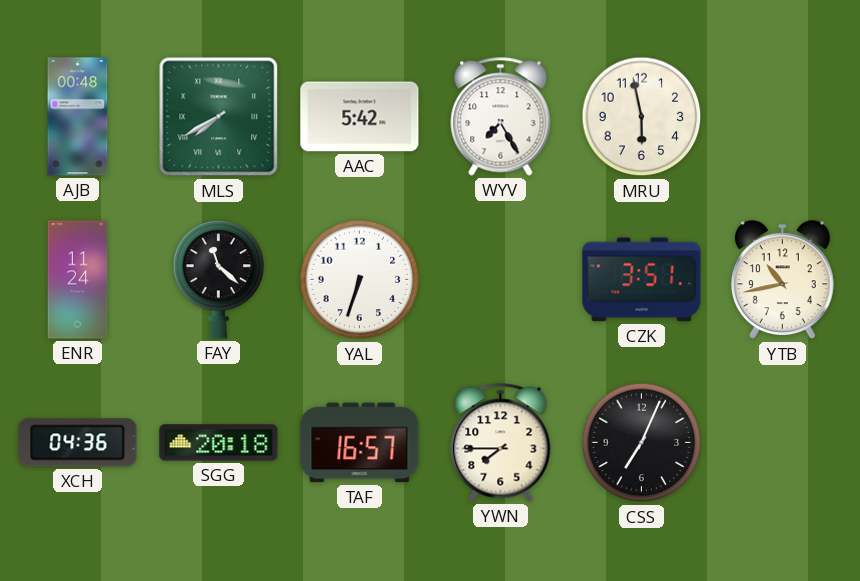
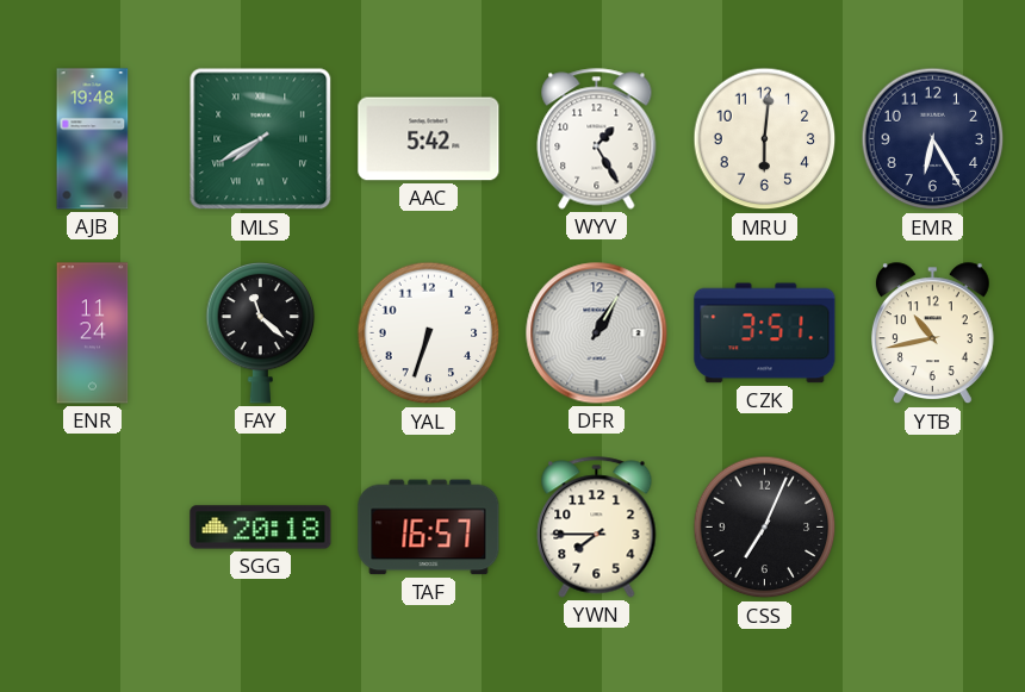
AJB: 00:48 -> 19:48 (93, 139)
WYV: 7:25 -> 1:25 (597, 139)
MRU: 5:58 -> 6:01 (765, 139)
EMR: none -> 6:25 (933, 139)
DFR: none -> 1:05 (597, 333)
XCH: 04:36 -> none (78, 443)
